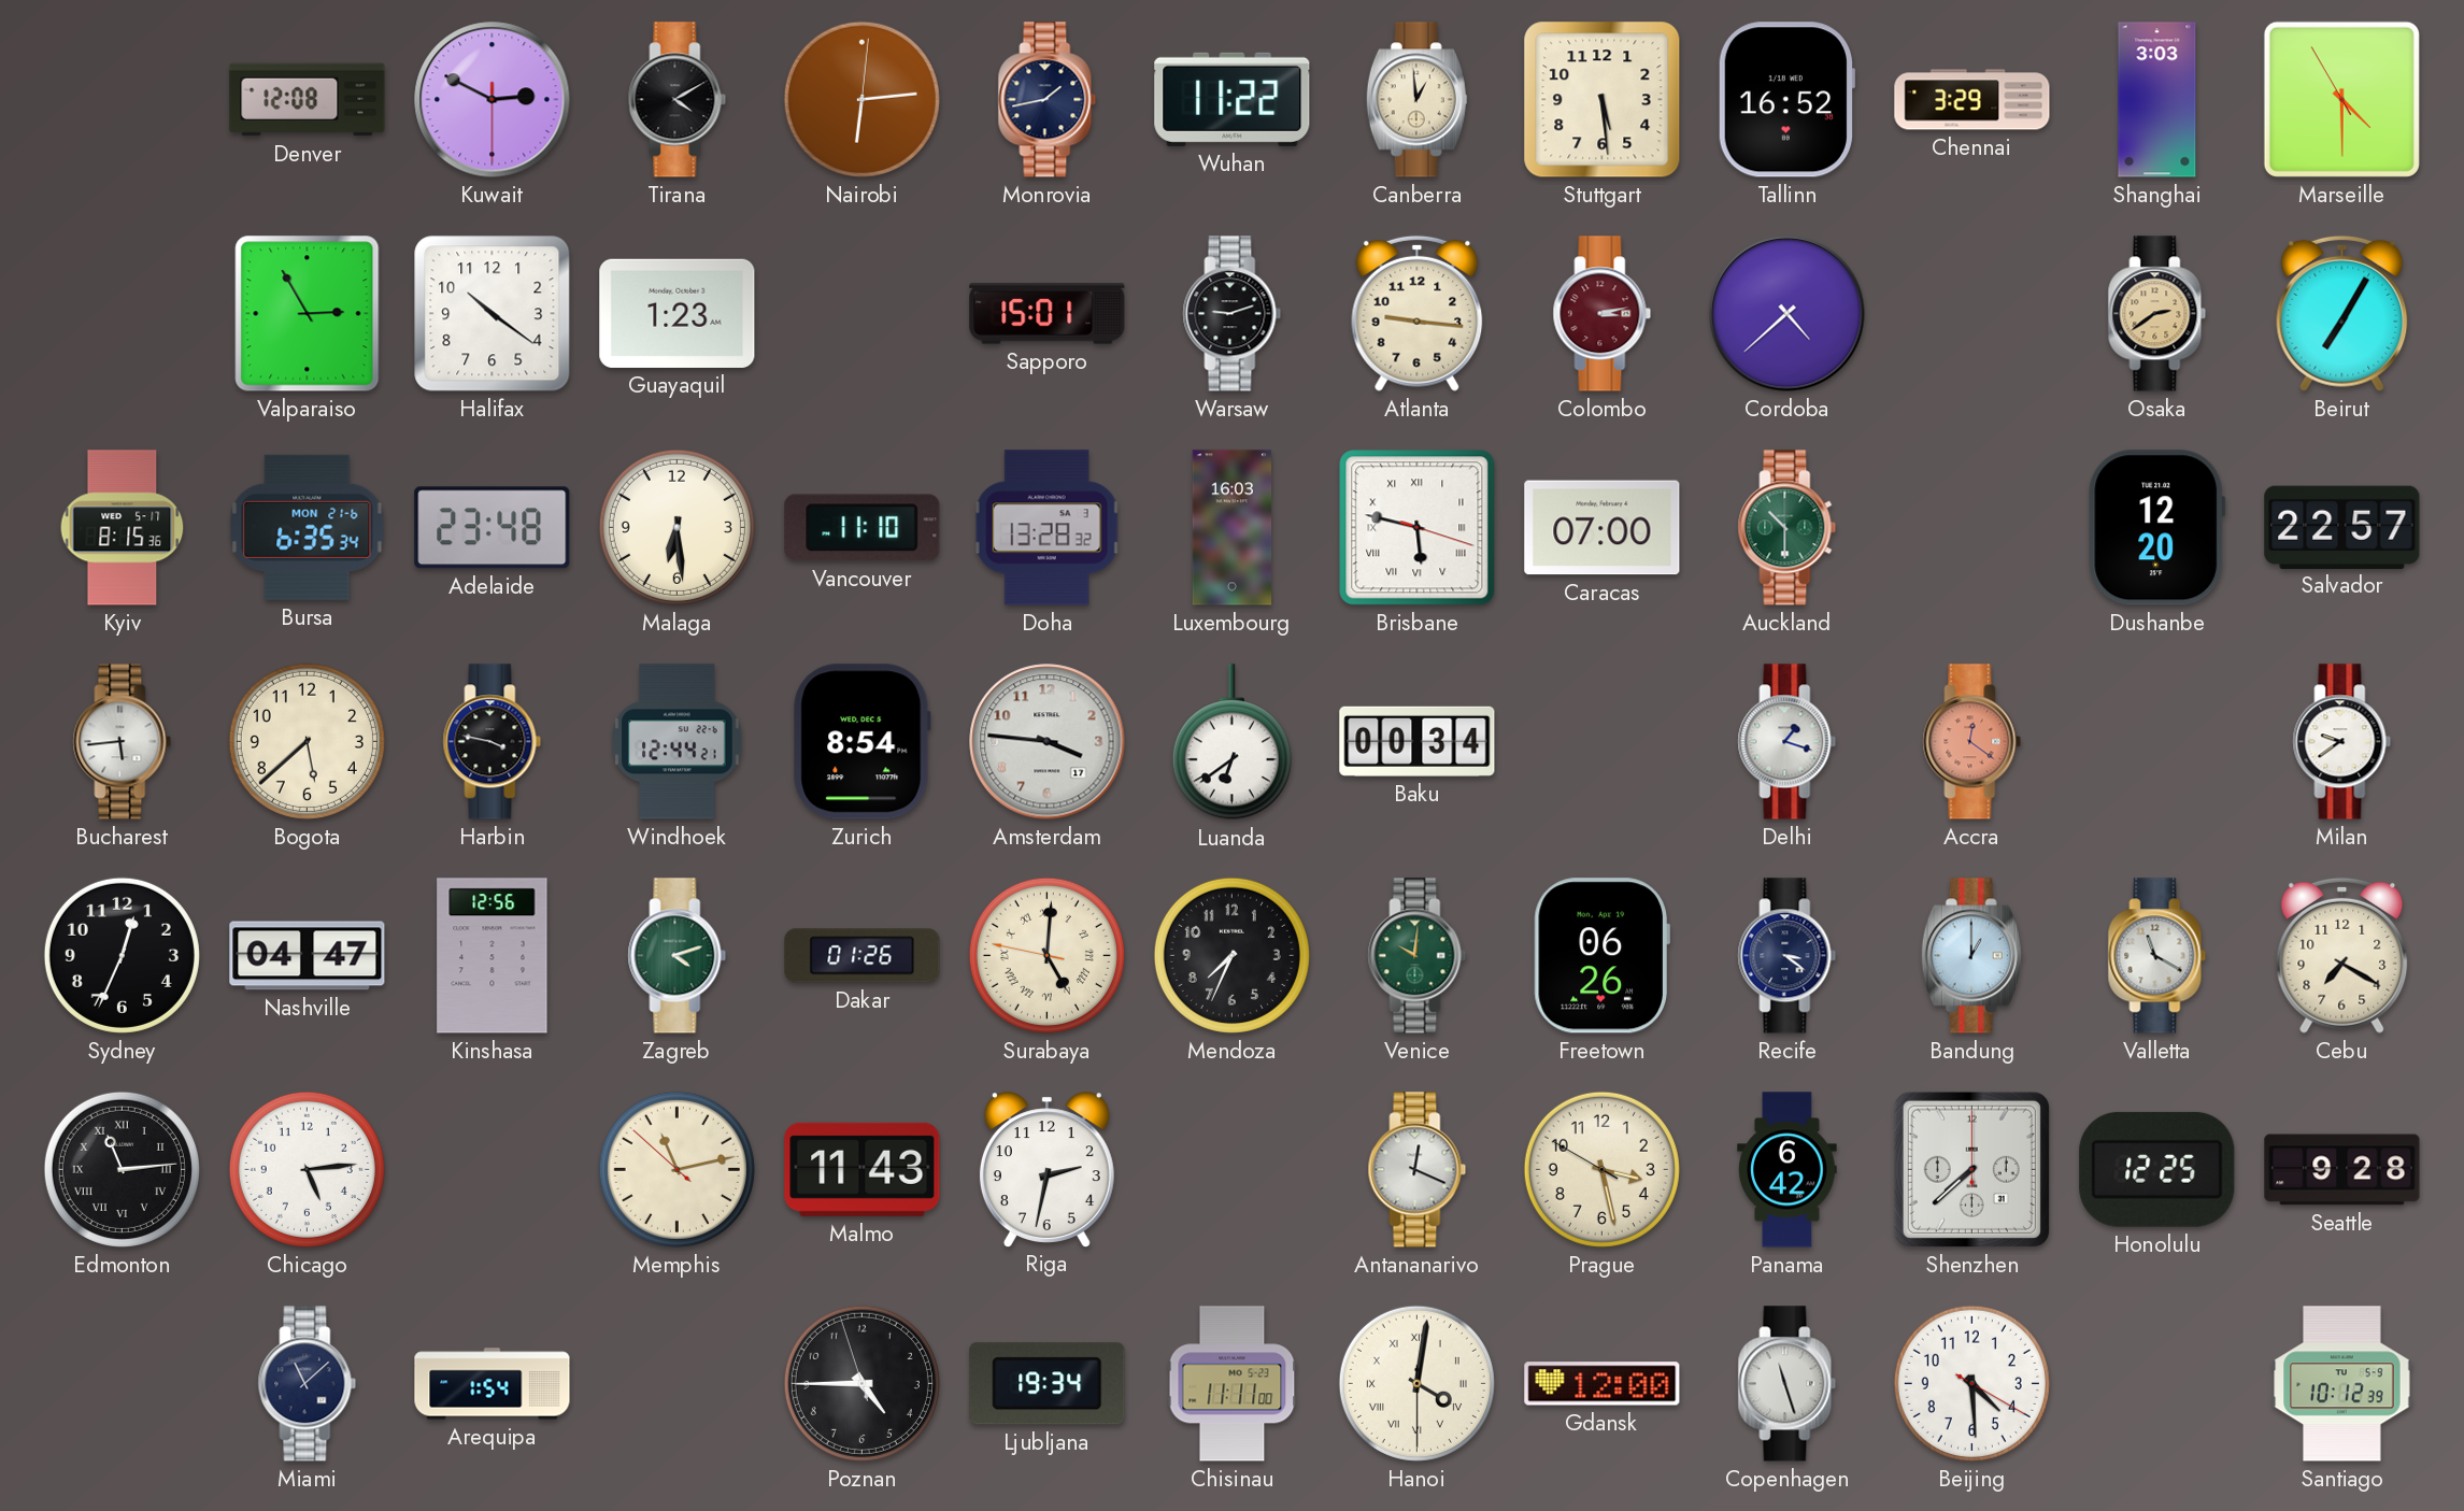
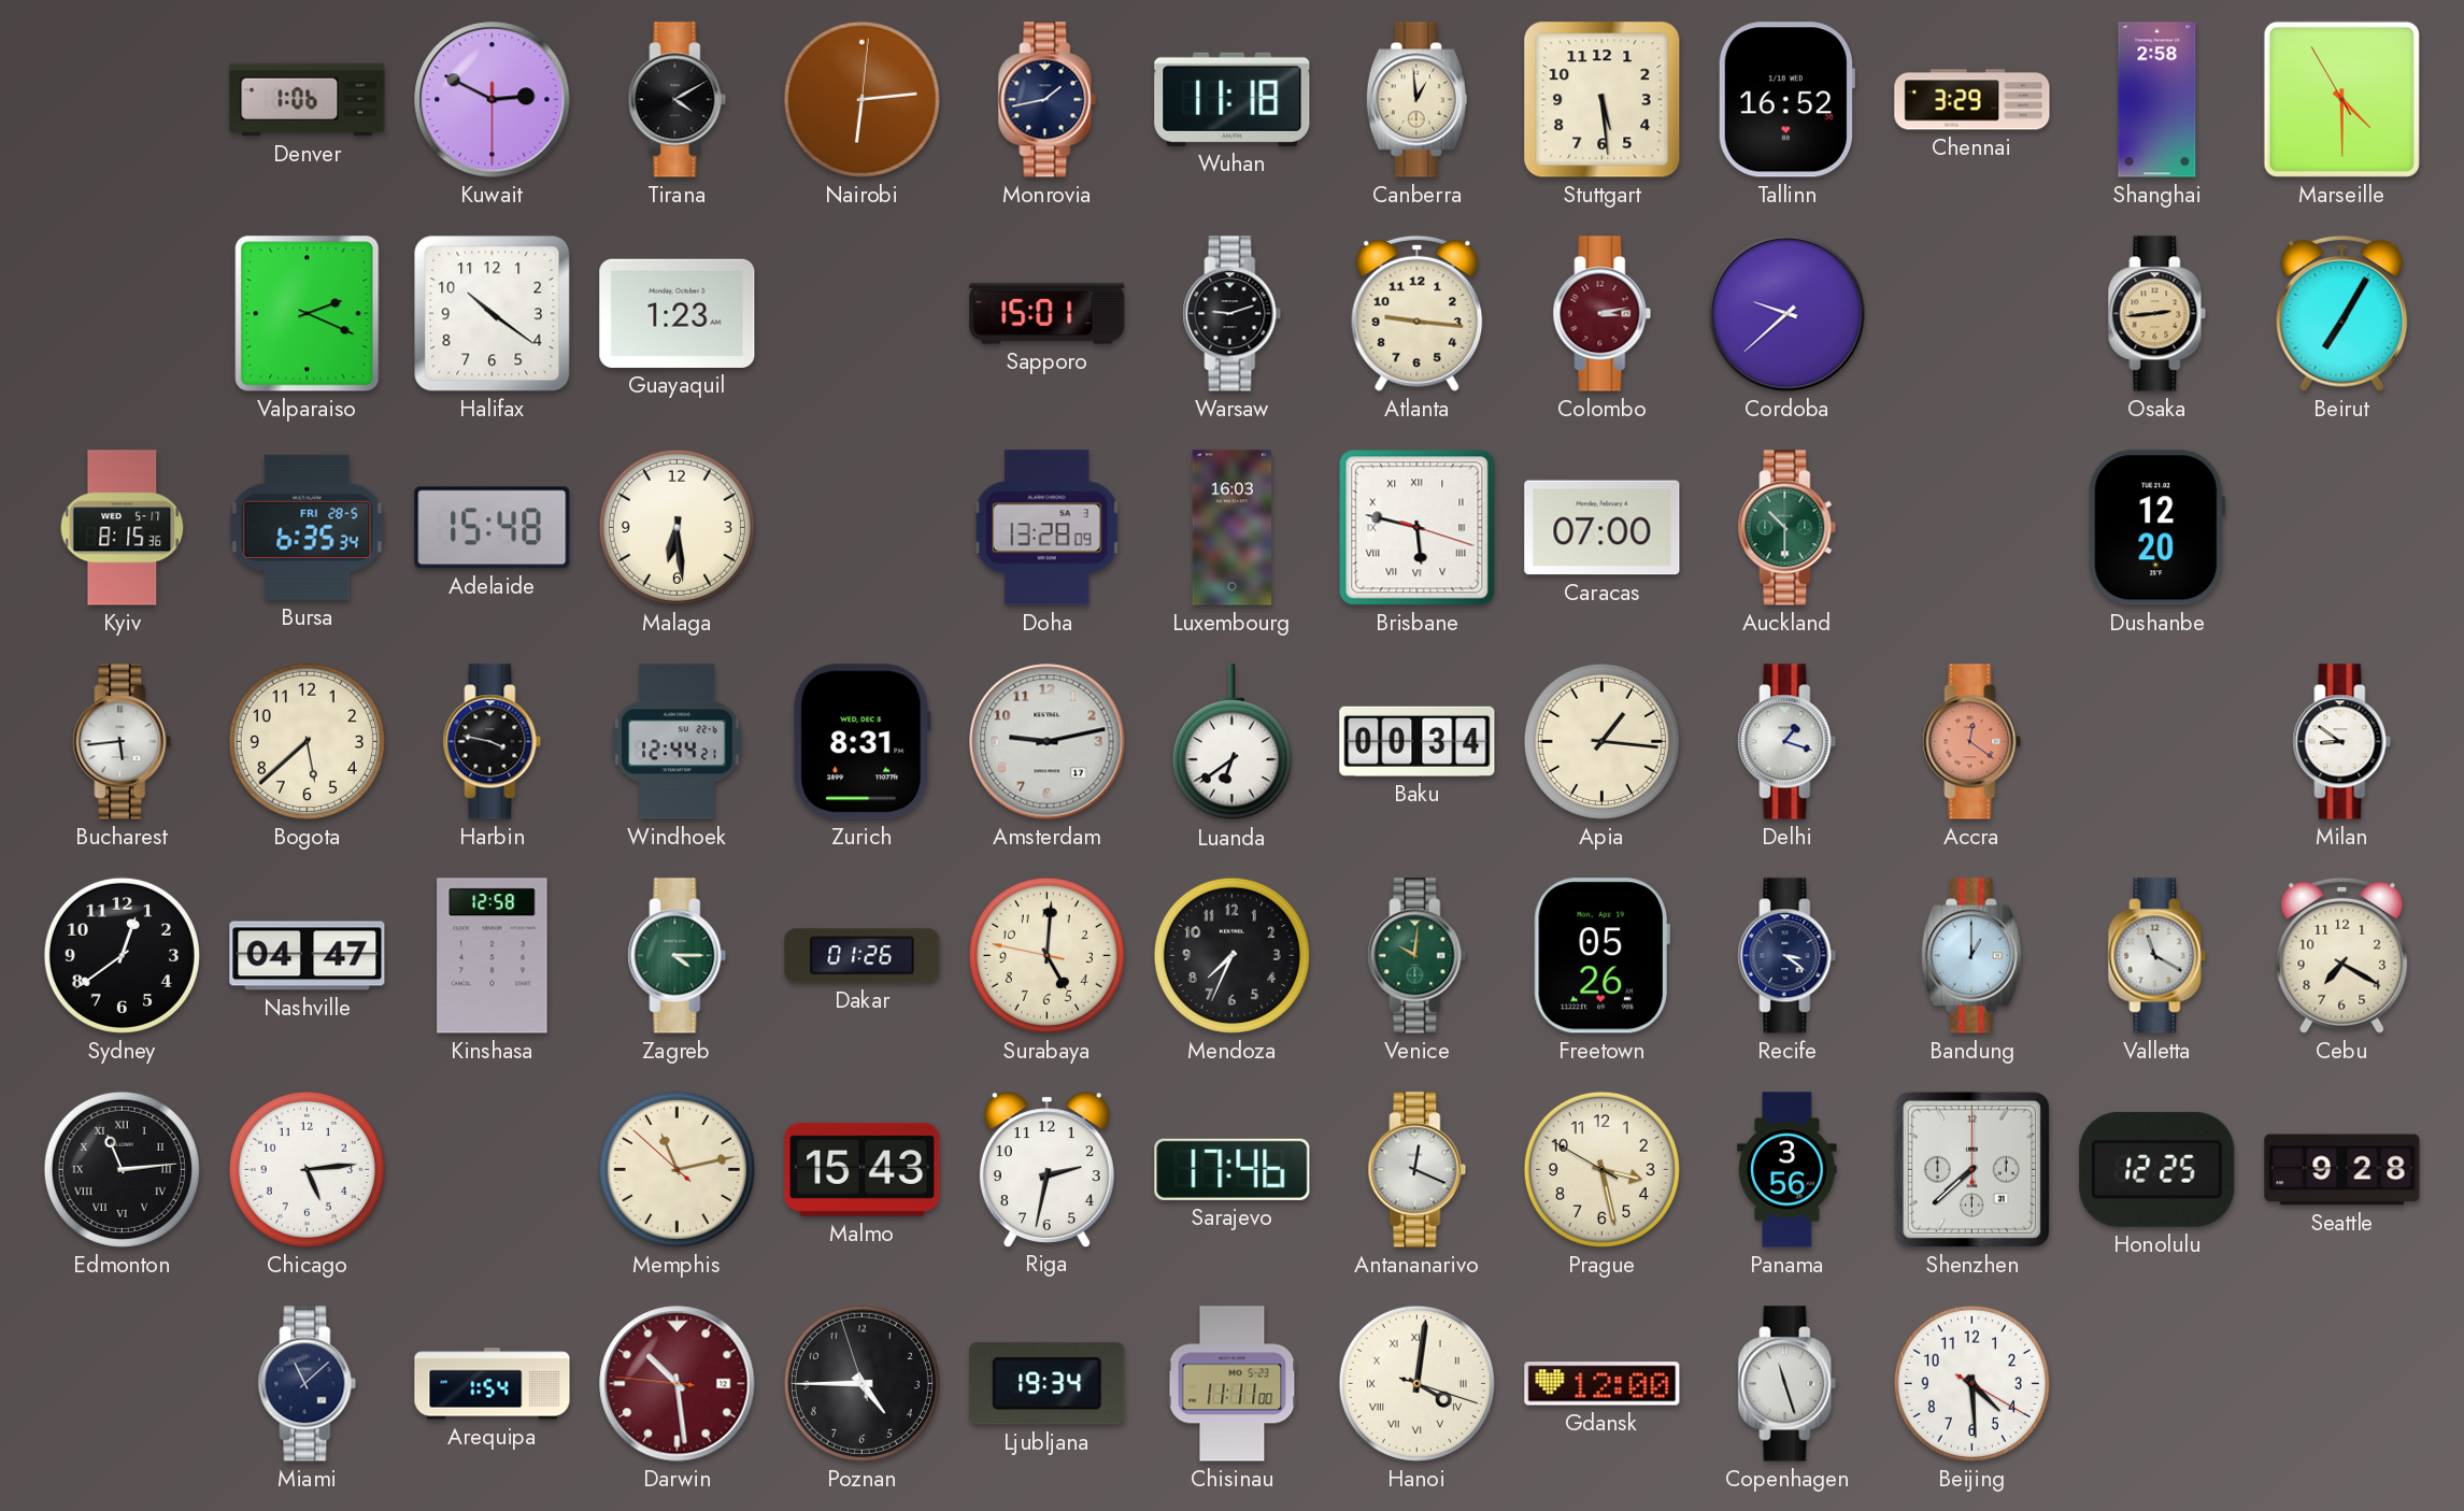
Denver: 12:08 -> 1:06 (308, 100)
Wuhan: 11:22 -> 11:18 (1233, 99)
Shanghai: 3:03 -> 2:58 (2157, 100)
Valparaiso: 2:55 -> 2:19 (308, 314)
Cordoba: 4:38 -> 9:38 (1788, 314)
Osaka: 2:39 -> 2:44 (2157, 314)
Bursa date: MON 21-6 -> FRI 28-5 (308, 527)
Adelaide: 23:48 -> 15:48 (493, 528)
Vancouver: 11:10 -> none (863, 528)
Doha: 13:28:32 -> 13:28:09 (1046, 528)
Salvador: 22:57 -> none (2342, 527)
Zurich: 8:54 -> 8:31 (863, 742)
Amsterdam: 3:46 -> 9:13 (1048, 742)
Apia: none -> 1:16 (1601, 741)
Milan: 9:39 -> 8:51 (2342, 742)
Sydney: 12:34 -> 12:39 (122, 955)
Kinshasa: 12:56 -> 12:58 (493, 956)
Zagreb: 4:12 -> 4:15 (678, 956)
Surabaya numerals: Roman -> Arabic (1046, 955)
Freetown: 06:26 -> 05:26 (1601, 956)
Malmo: 11:43 -> 15:43 (863, 1169)
Sarajevo: none -> 17:46 (1233, 1169)
Panama: 6:42 -> 3:56 (1788, 1170)
Darwin: none -> 10:28 (678, 1384)
Hanoi: 4:01:30 -> 4:01:18 (1416, 1383)
Santiago: 10:12 -> none (2342, 1384)
